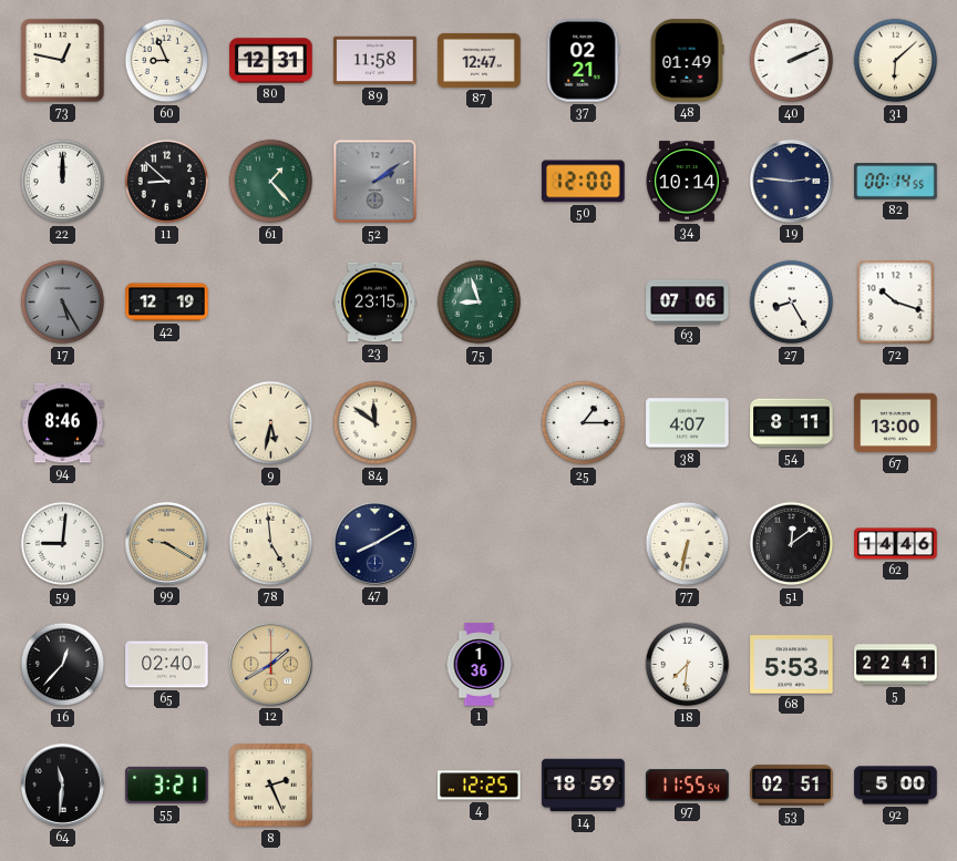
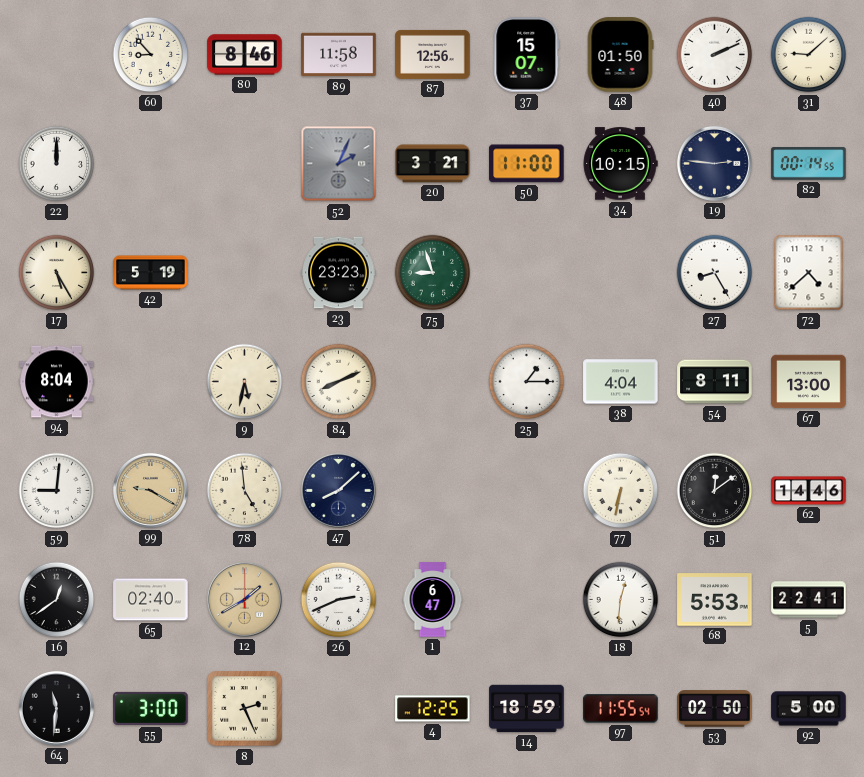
73: 12:47 -> none (62, 60)
60: 8:56 -> 8:53 (151, 55)
80: 12:31 -> 8:46 (245, 55)
87: 12:47 -> 12:56 (433, 54)
37: 02:21 -> 15:07 (527, 55)
48: 01:49 -> 01:50 (620, 55)
31: 6:08 -> 9:08 (809, 55)
11: 8:52 -> none (167, 182)
61: 1:23 -> none (271, 182)
52: 2:09 -> 2:04 (339, 164)
20: none -> 3:21 (433, 164)
50: 12:00 -> 11:00 (527, 164)
34: 10:14 -> 10:15 (620, 164)
17 dial: grey -> cream (57, 273)
42: 12:19 -> 5:19 (151, 273)
23: 23:15 -> 23:23 (339, 273)
63: 07:06 -> none (688, 303)
72: 10:18 -> 4:38 (809, 273)
94: 8:46 -> 8:04 (57, 382)
84: 11:51 -> 8:11 (339, 382)
38: 4:07 -> 4:04 (621, 382)
47: 8:10 -> 8:08 (338, 490)
16: 12:37 -> 12:39 (57, 600)
26: none -> 2:41 (339, 600)
1: 1:36 -> 6:47 (433, 600)
18: 7:31 -> 12:31 (621, 600)
55: 3:21 -> 3:00 (151, 708)
53: 02:51 -> 02:50 (715, 709)
